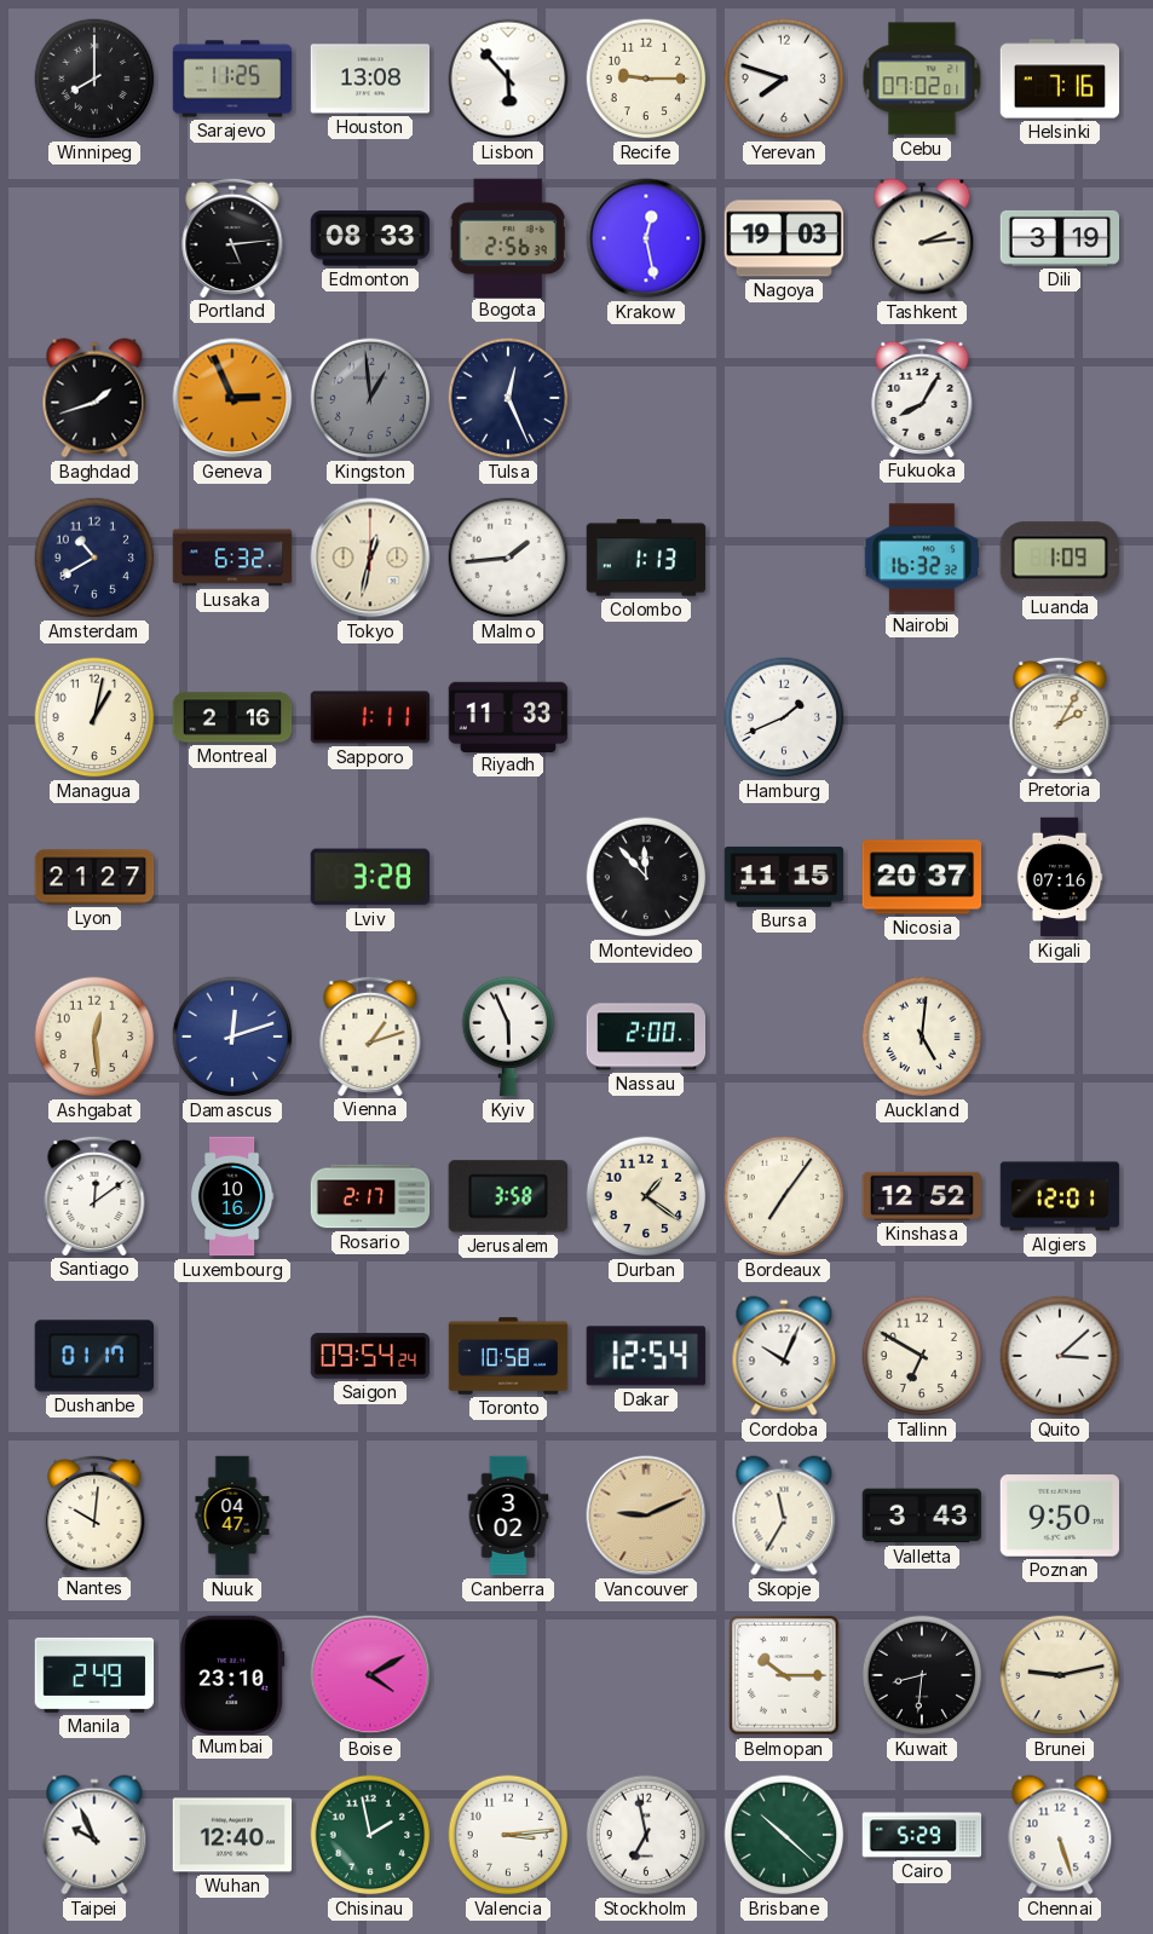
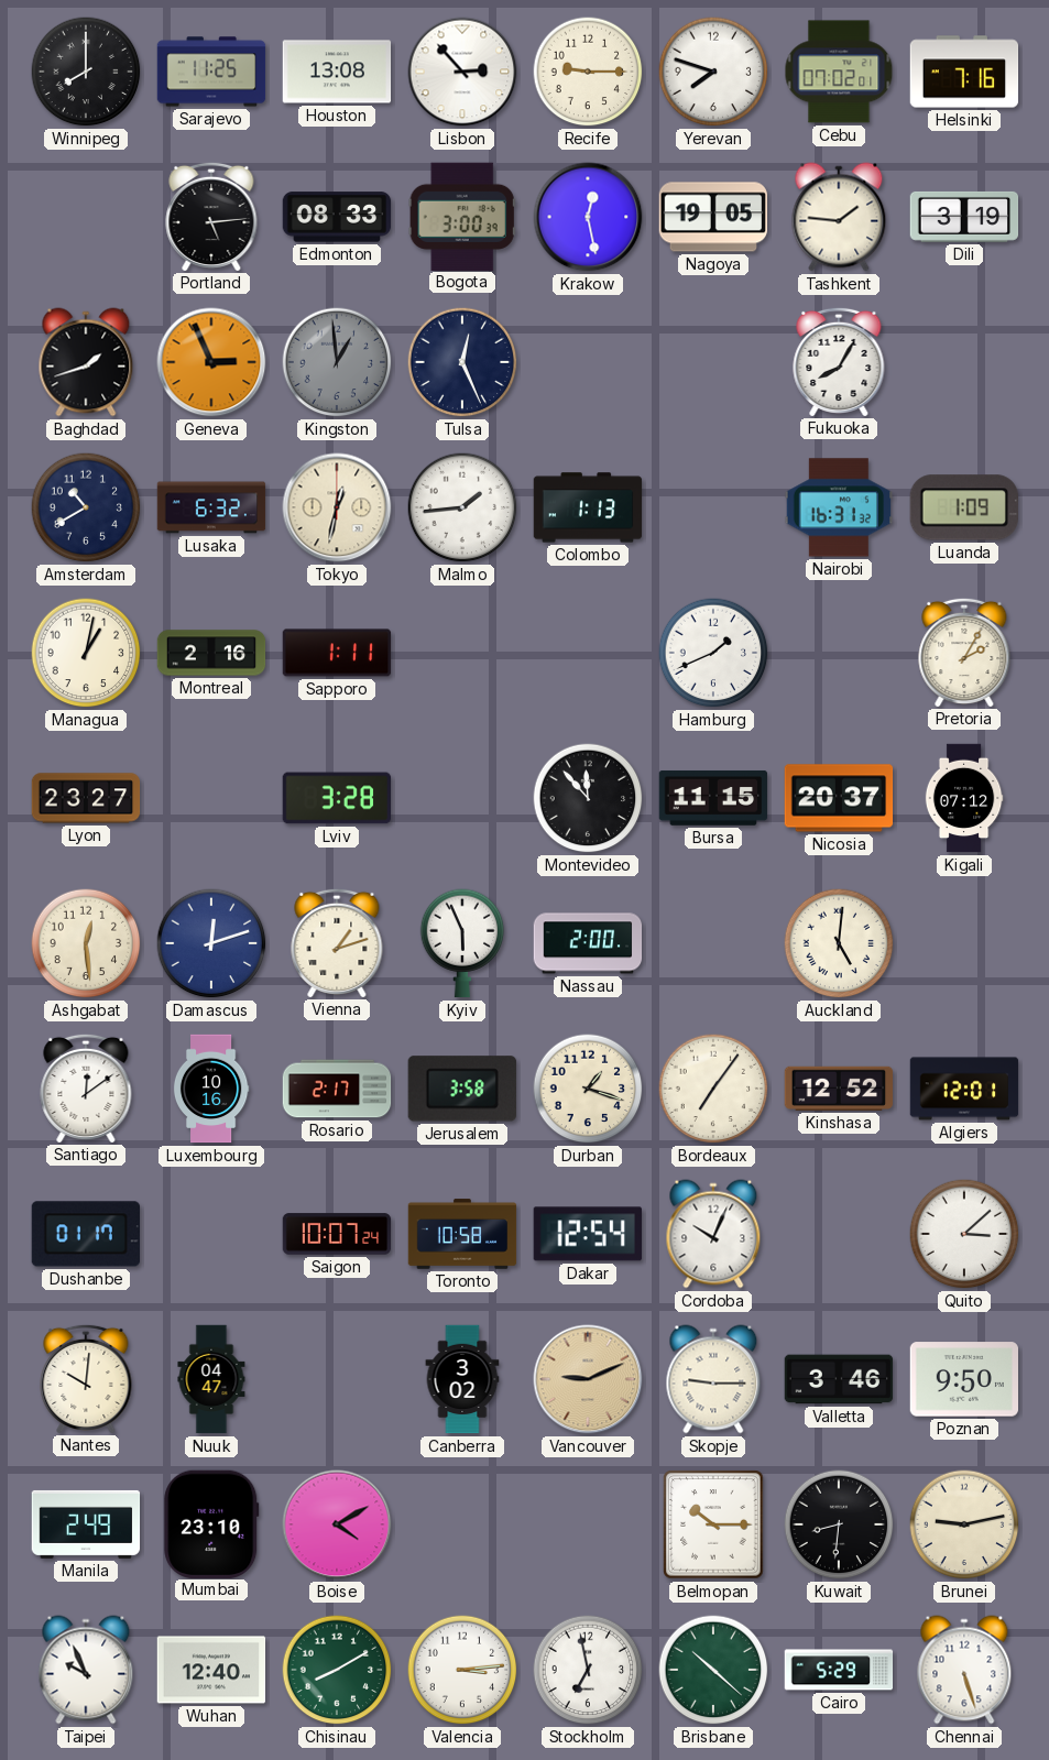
Lisbon: 5:53 -> 2:53 (462, 72)
Bogota: 2:56 -> 3:00 (462, 216)
Nagoya: 19:03 -> 19:05 (713, 217)
Tashkent: 2:14 -> 1:46 (839, 217)
Nairobi: 16:32 -> 16:31 (839, 507)
Riyadh: 11:33 -> none (508, 716)
Lyon: 21:27 -> 23:27 (86, 798)
Kigali: 07:16 -> 07:12 (964, 798)
Durban: 1:21 -> 1:18 (588, 1089)
Saigon: 09:54 -> 10:07 (337, 1234)
Tallinn: 6:50 -> none (922, 1356)
Skopje: 11:35 -> 9:15 (713, 1379)
Valletta: 3:43 -> 3:46 (839, 1379)
Chisinau: 1:58 -> 8:10 (337, 1670)
